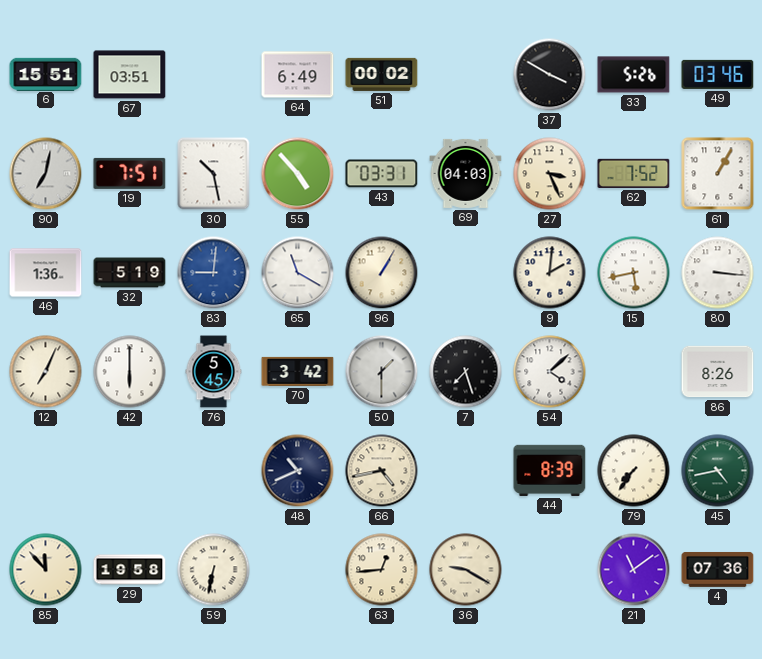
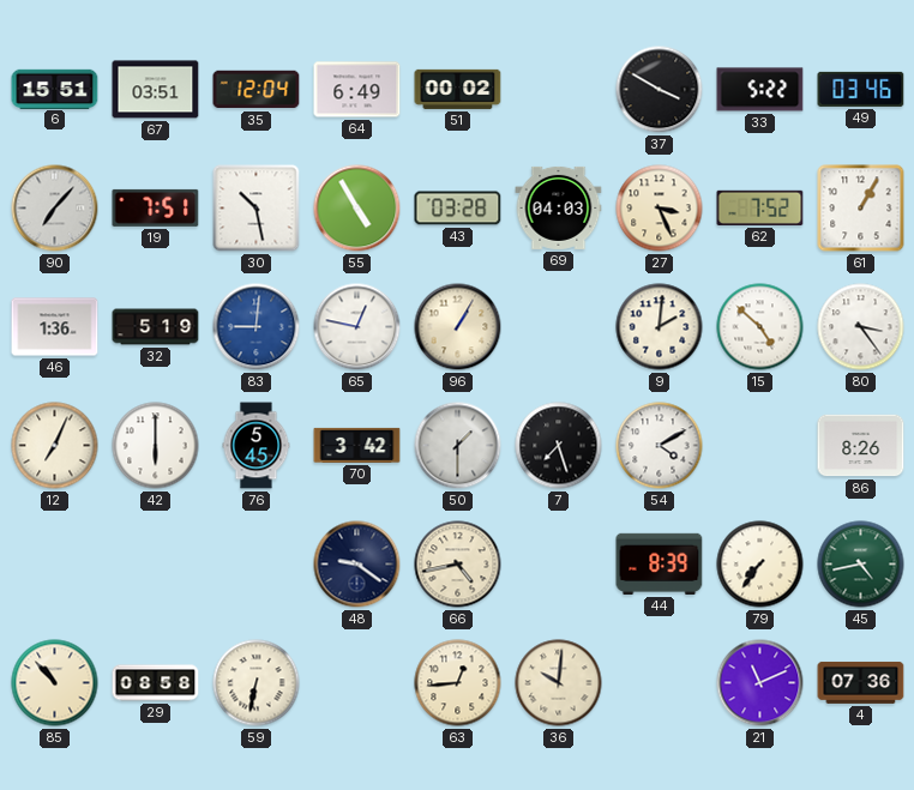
35: none -> 12:04 (257, 90)
33: 5:26 -> 5:22 (760, 90)
90: 7:02 -> 7:07 (55, 209)
55: 4:53 -> 4:55 (357, 209)
43: 03:31 -> 03:28 (458, 209)
65: 11:20 -> 12:47 (357, 327)
15: 5:43 -> 4:52 (760, 327)
80: 3:16 -> 3:24 (861, 327)
54: 4:08 -> 4:10 (660, 446)
48: 10:41 -> 9:21 (357, 565)
85: 11:53 -> 10:53 (55, 683)
29: 19:58 -> 08:58 (156, 683)
36: 9:20 -> 10:01 (559, 683)
21: 11:09 -> 11:11 (760, 683)
